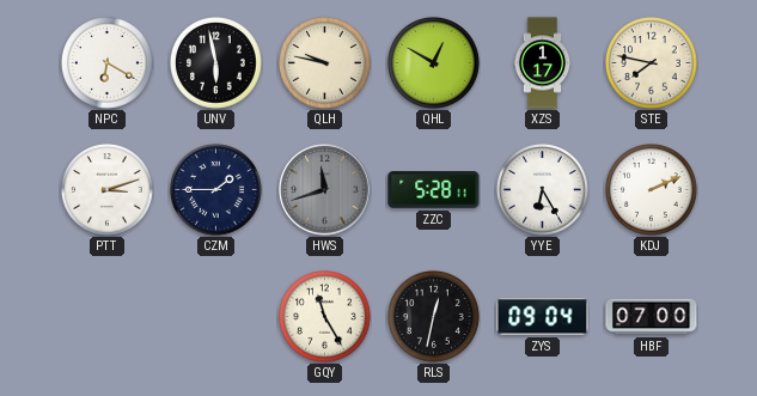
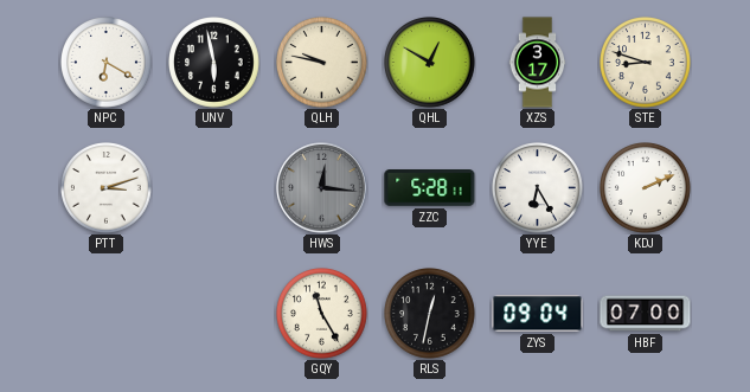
XZS: 1:17 -> 3:17 (538, 63)
STE: 7:47 -> 8:48 (646, 63)
CZM: 1:45 -> none (216, 190)
HWS: 11:42 -> 12:16 (322, 188)
